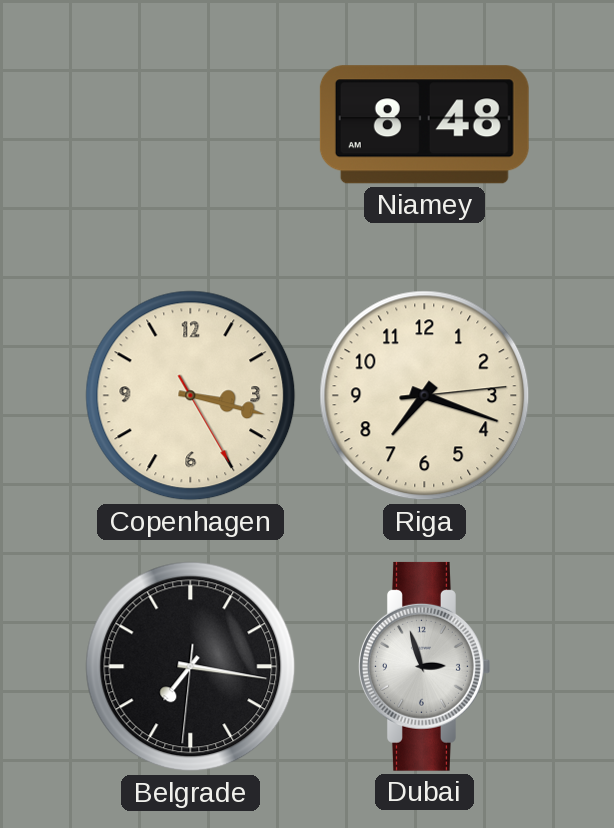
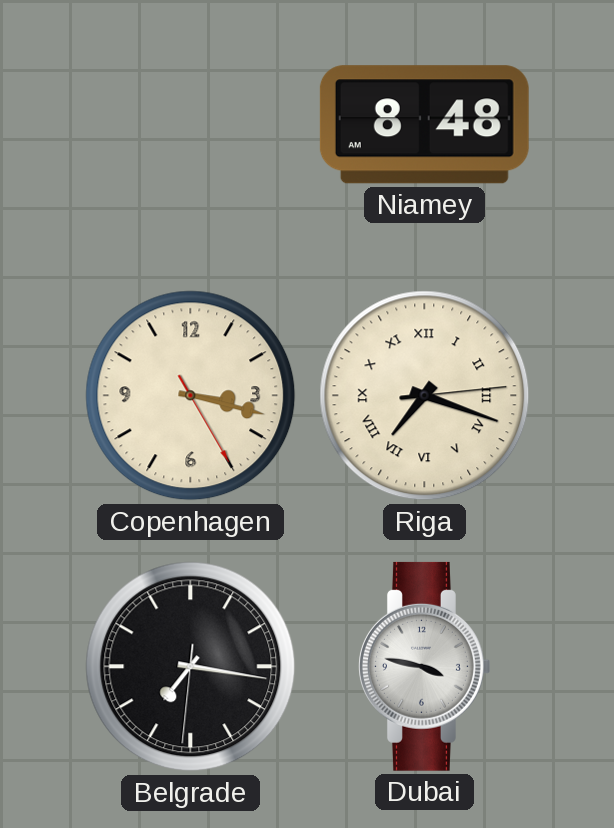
Riga numerals: Arabic -> Roman (425, 396)
Dubai: 2:57 -> 3:47 (425, 666)
